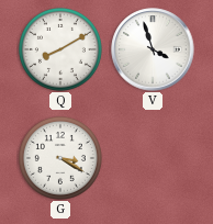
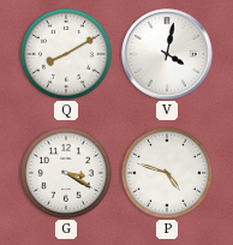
V: 3:57 -> 4:02 (167, 54)
P: none -> 4:48 (167, 173)
